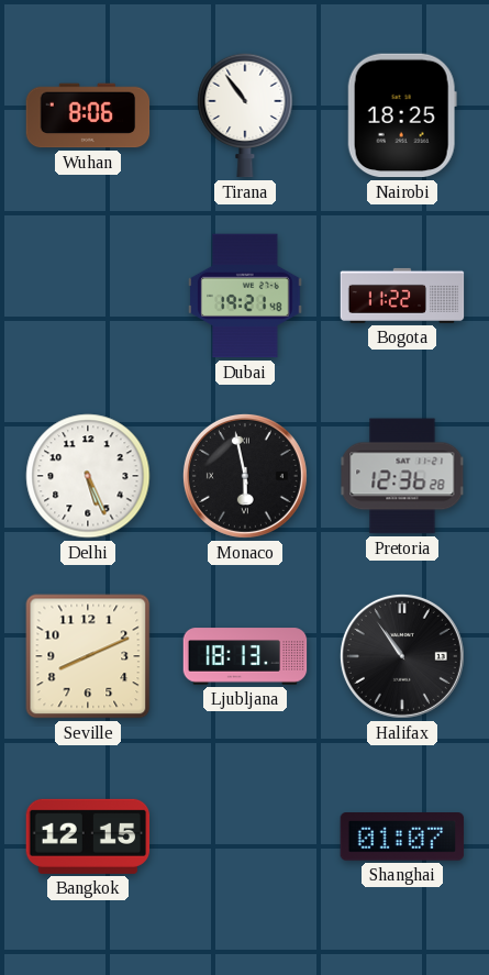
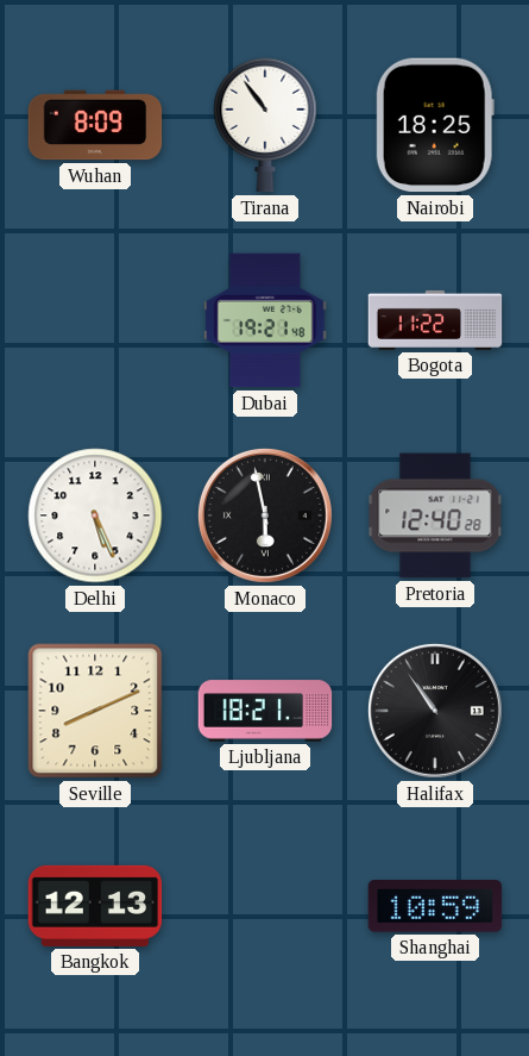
Wuhan: 8:06 -> 8:09 (95, 125)
Pretoria: 12:36 -> 12:40 (435, 515)
Ljubljana: 18:13 -> 18:21 (265, 711)
Bangkok: 12:15 -> 12:13 (95, 906)
Shanghai: 01:07 -> 10:59 (435, 906)
